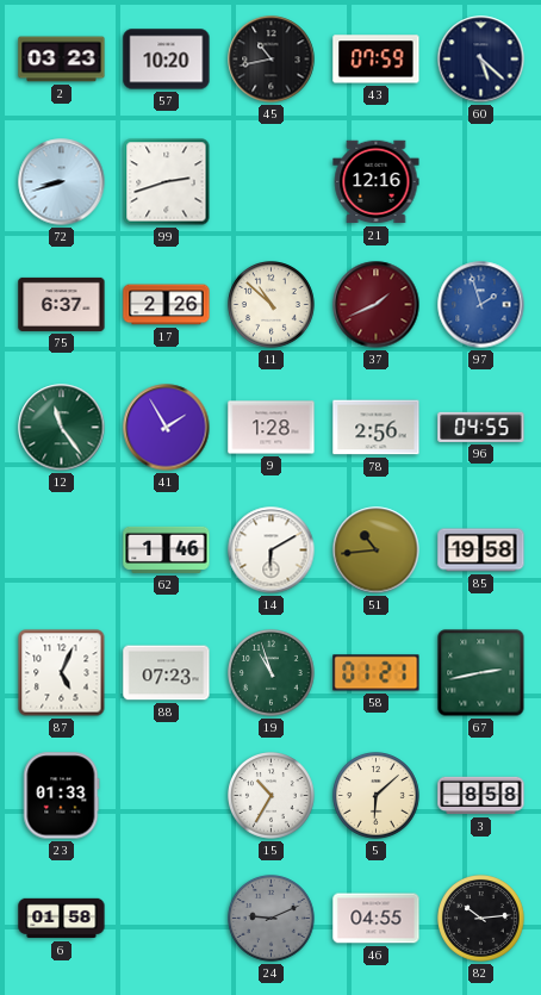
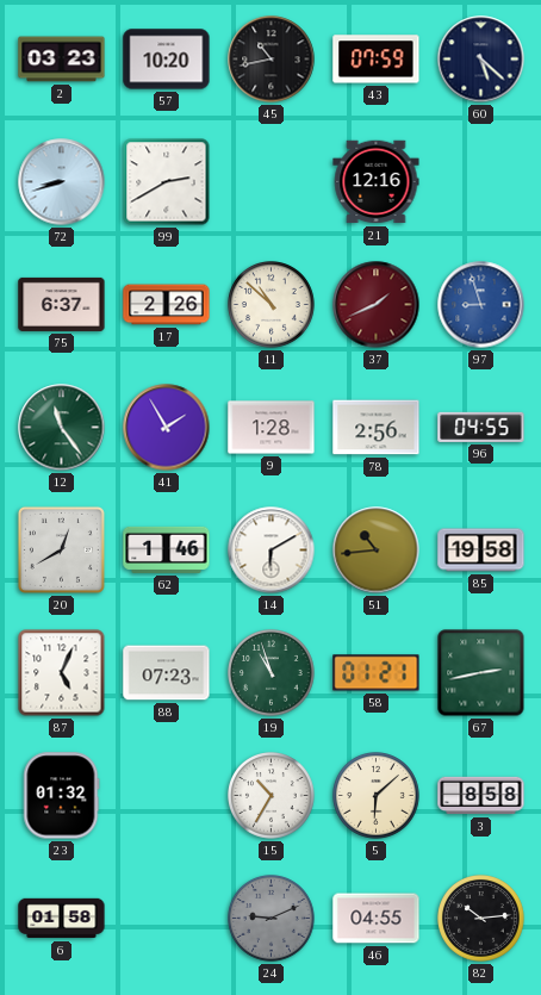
99: 2:42 -> 2:40 (167, 182)
97: 1:57 -> 8:57 (481, 305)
20: none -> 12:40 (61, 549)
23: 01:33 -> 01:32 (62, 796)
